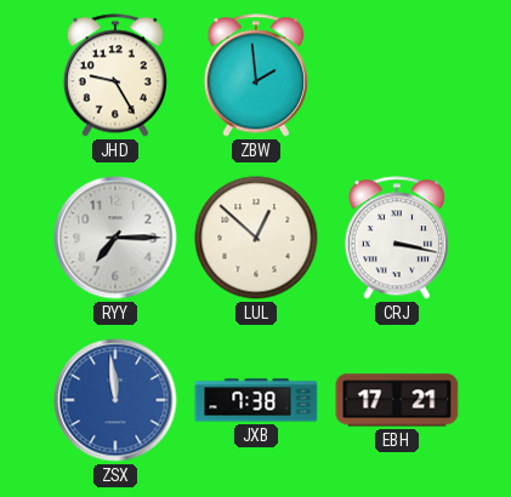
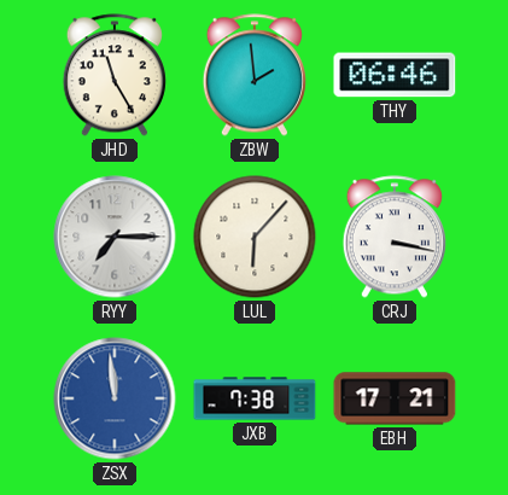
JHD: 9:25 -> 11:25 (115, 75)
THY: none -> 06:46 (395, 75)
LUL: 12:52 -> 6:07 (255, 237)
